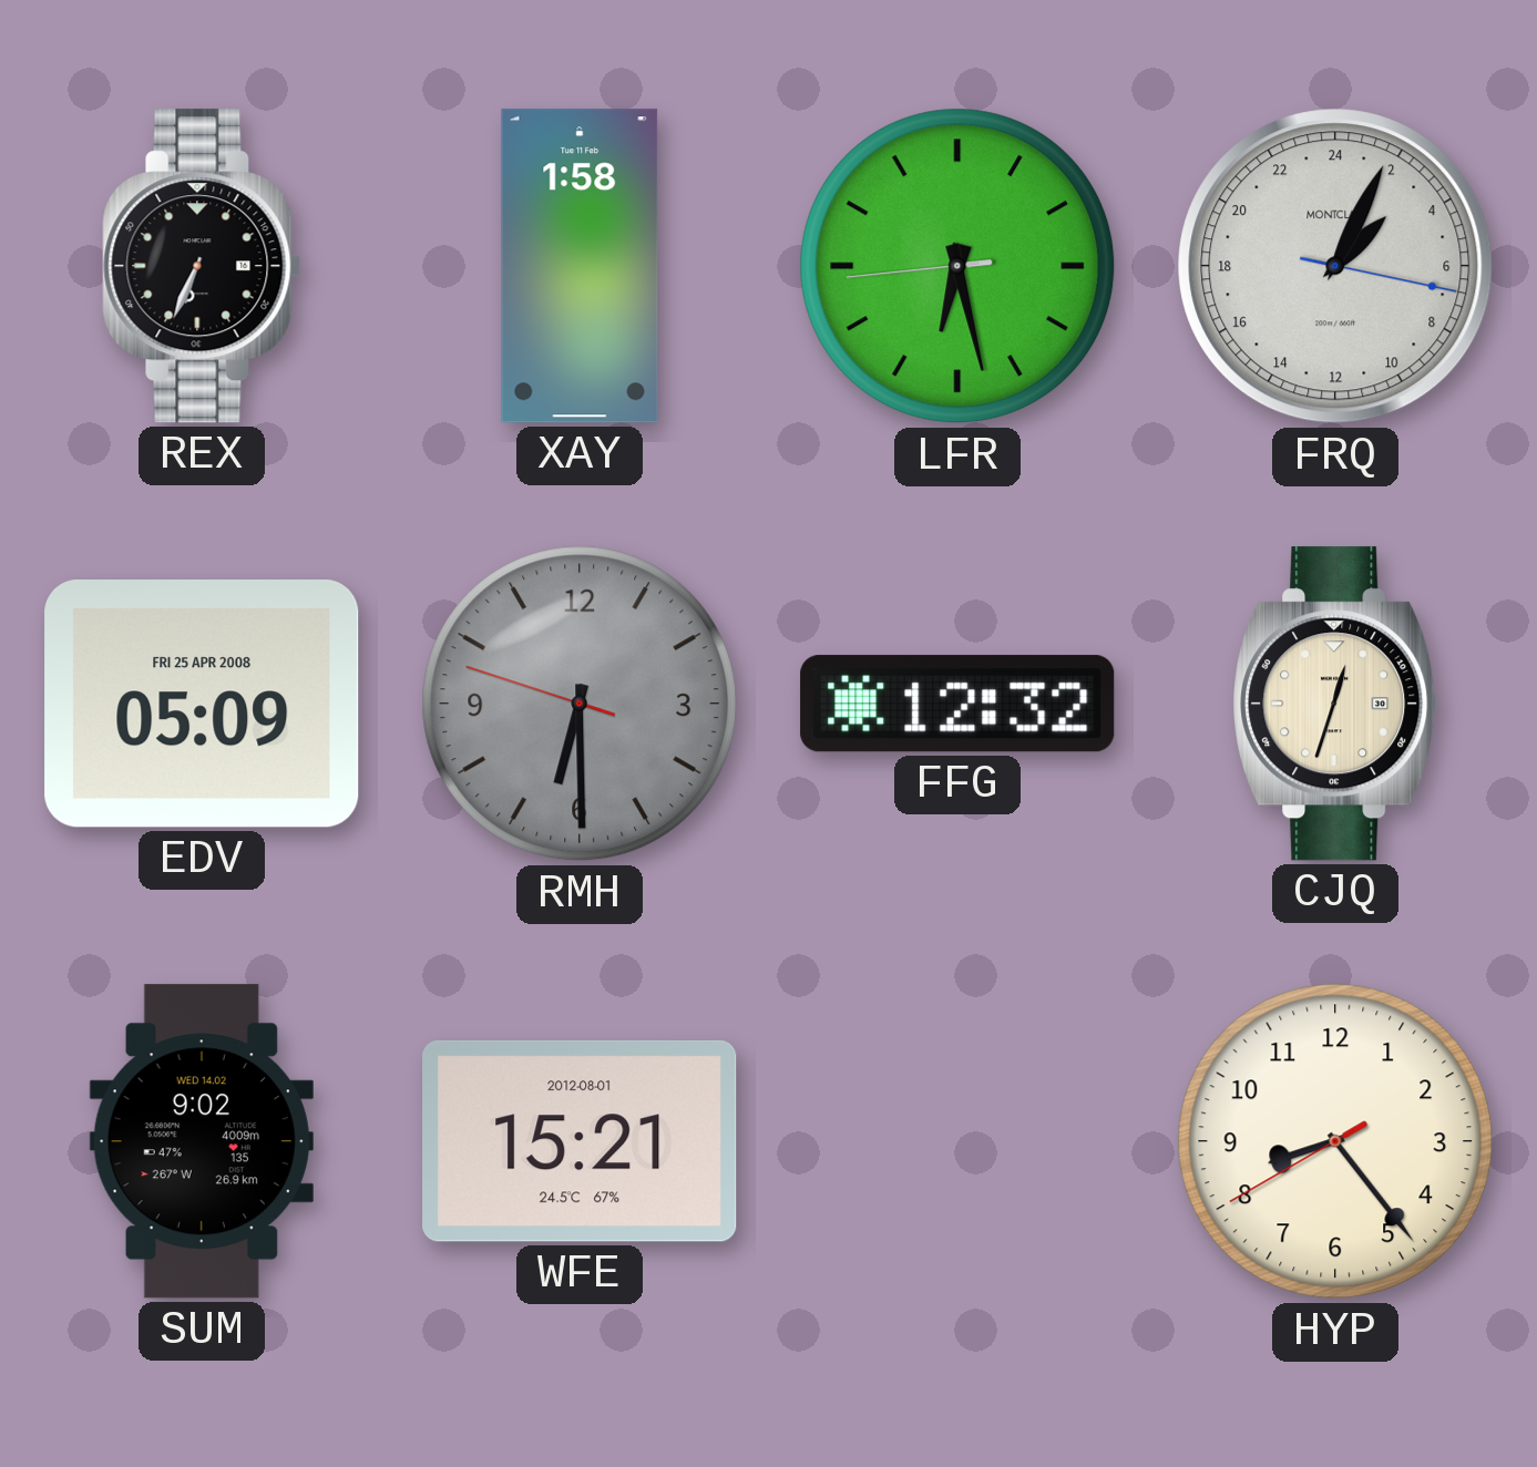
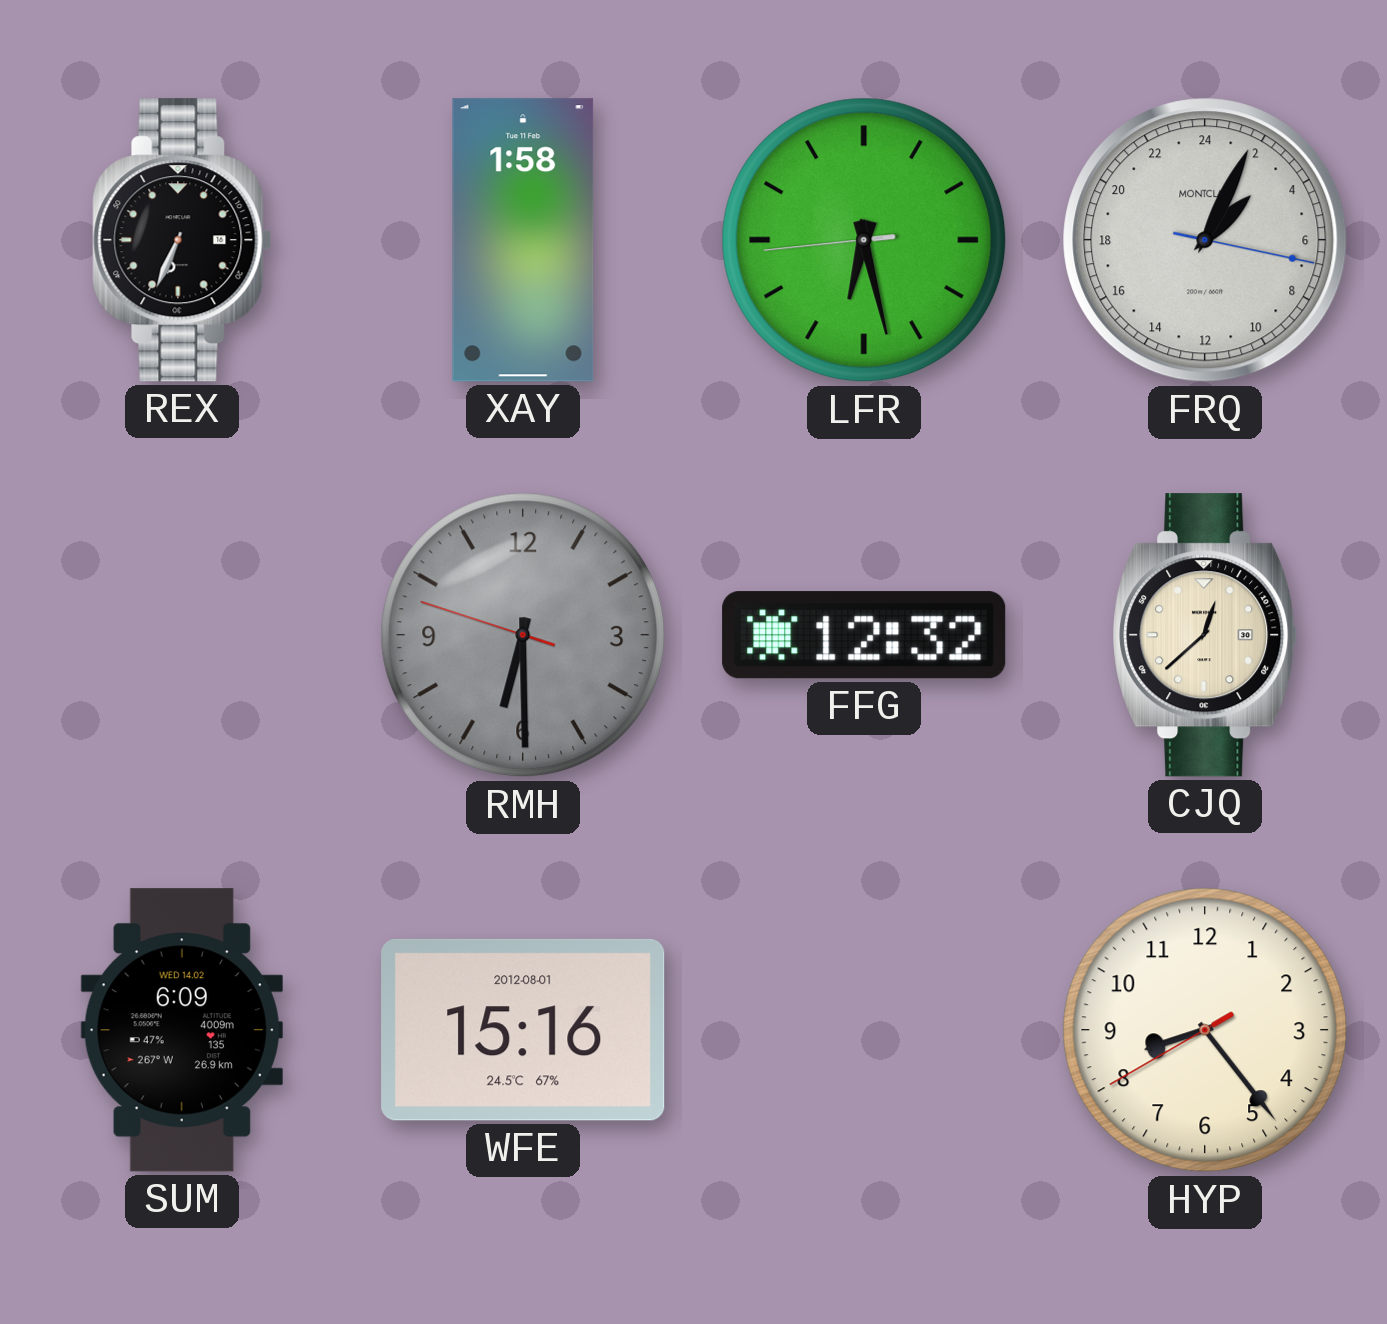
EDV: 05:09 -> none (202, 705)
CJQ: 12:33 -> 12:38 (1205, 635)
SUM: 9:02 -> 6:09 (182, 1030)
WFE: 15:21 -> 15:16 (523, 1030)
